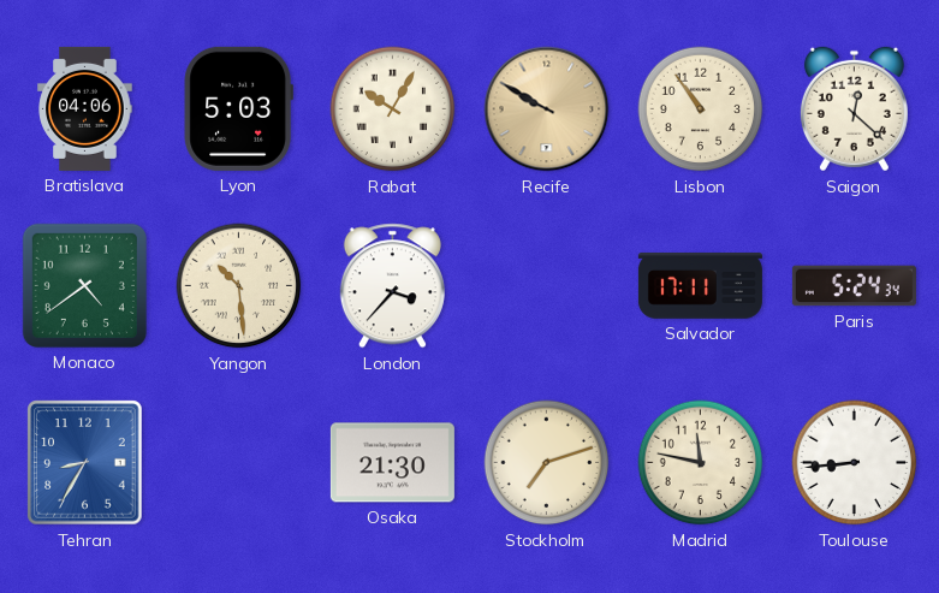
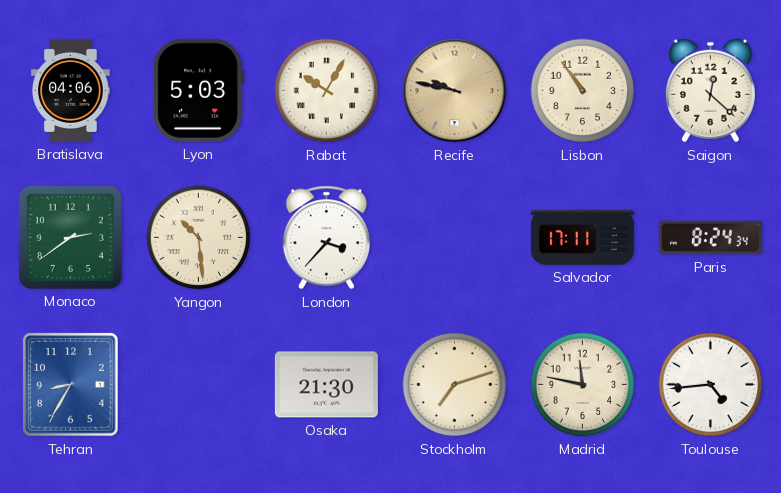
Recife: 9:50 -> 9:47 (455, 91)
Monaco: 4:39 -> 2:39 (70, 237)
Paris: 5:24 -> 8:24 (710, 238)
Toulouse: 8:44 -> 4:44 (711, 385)
